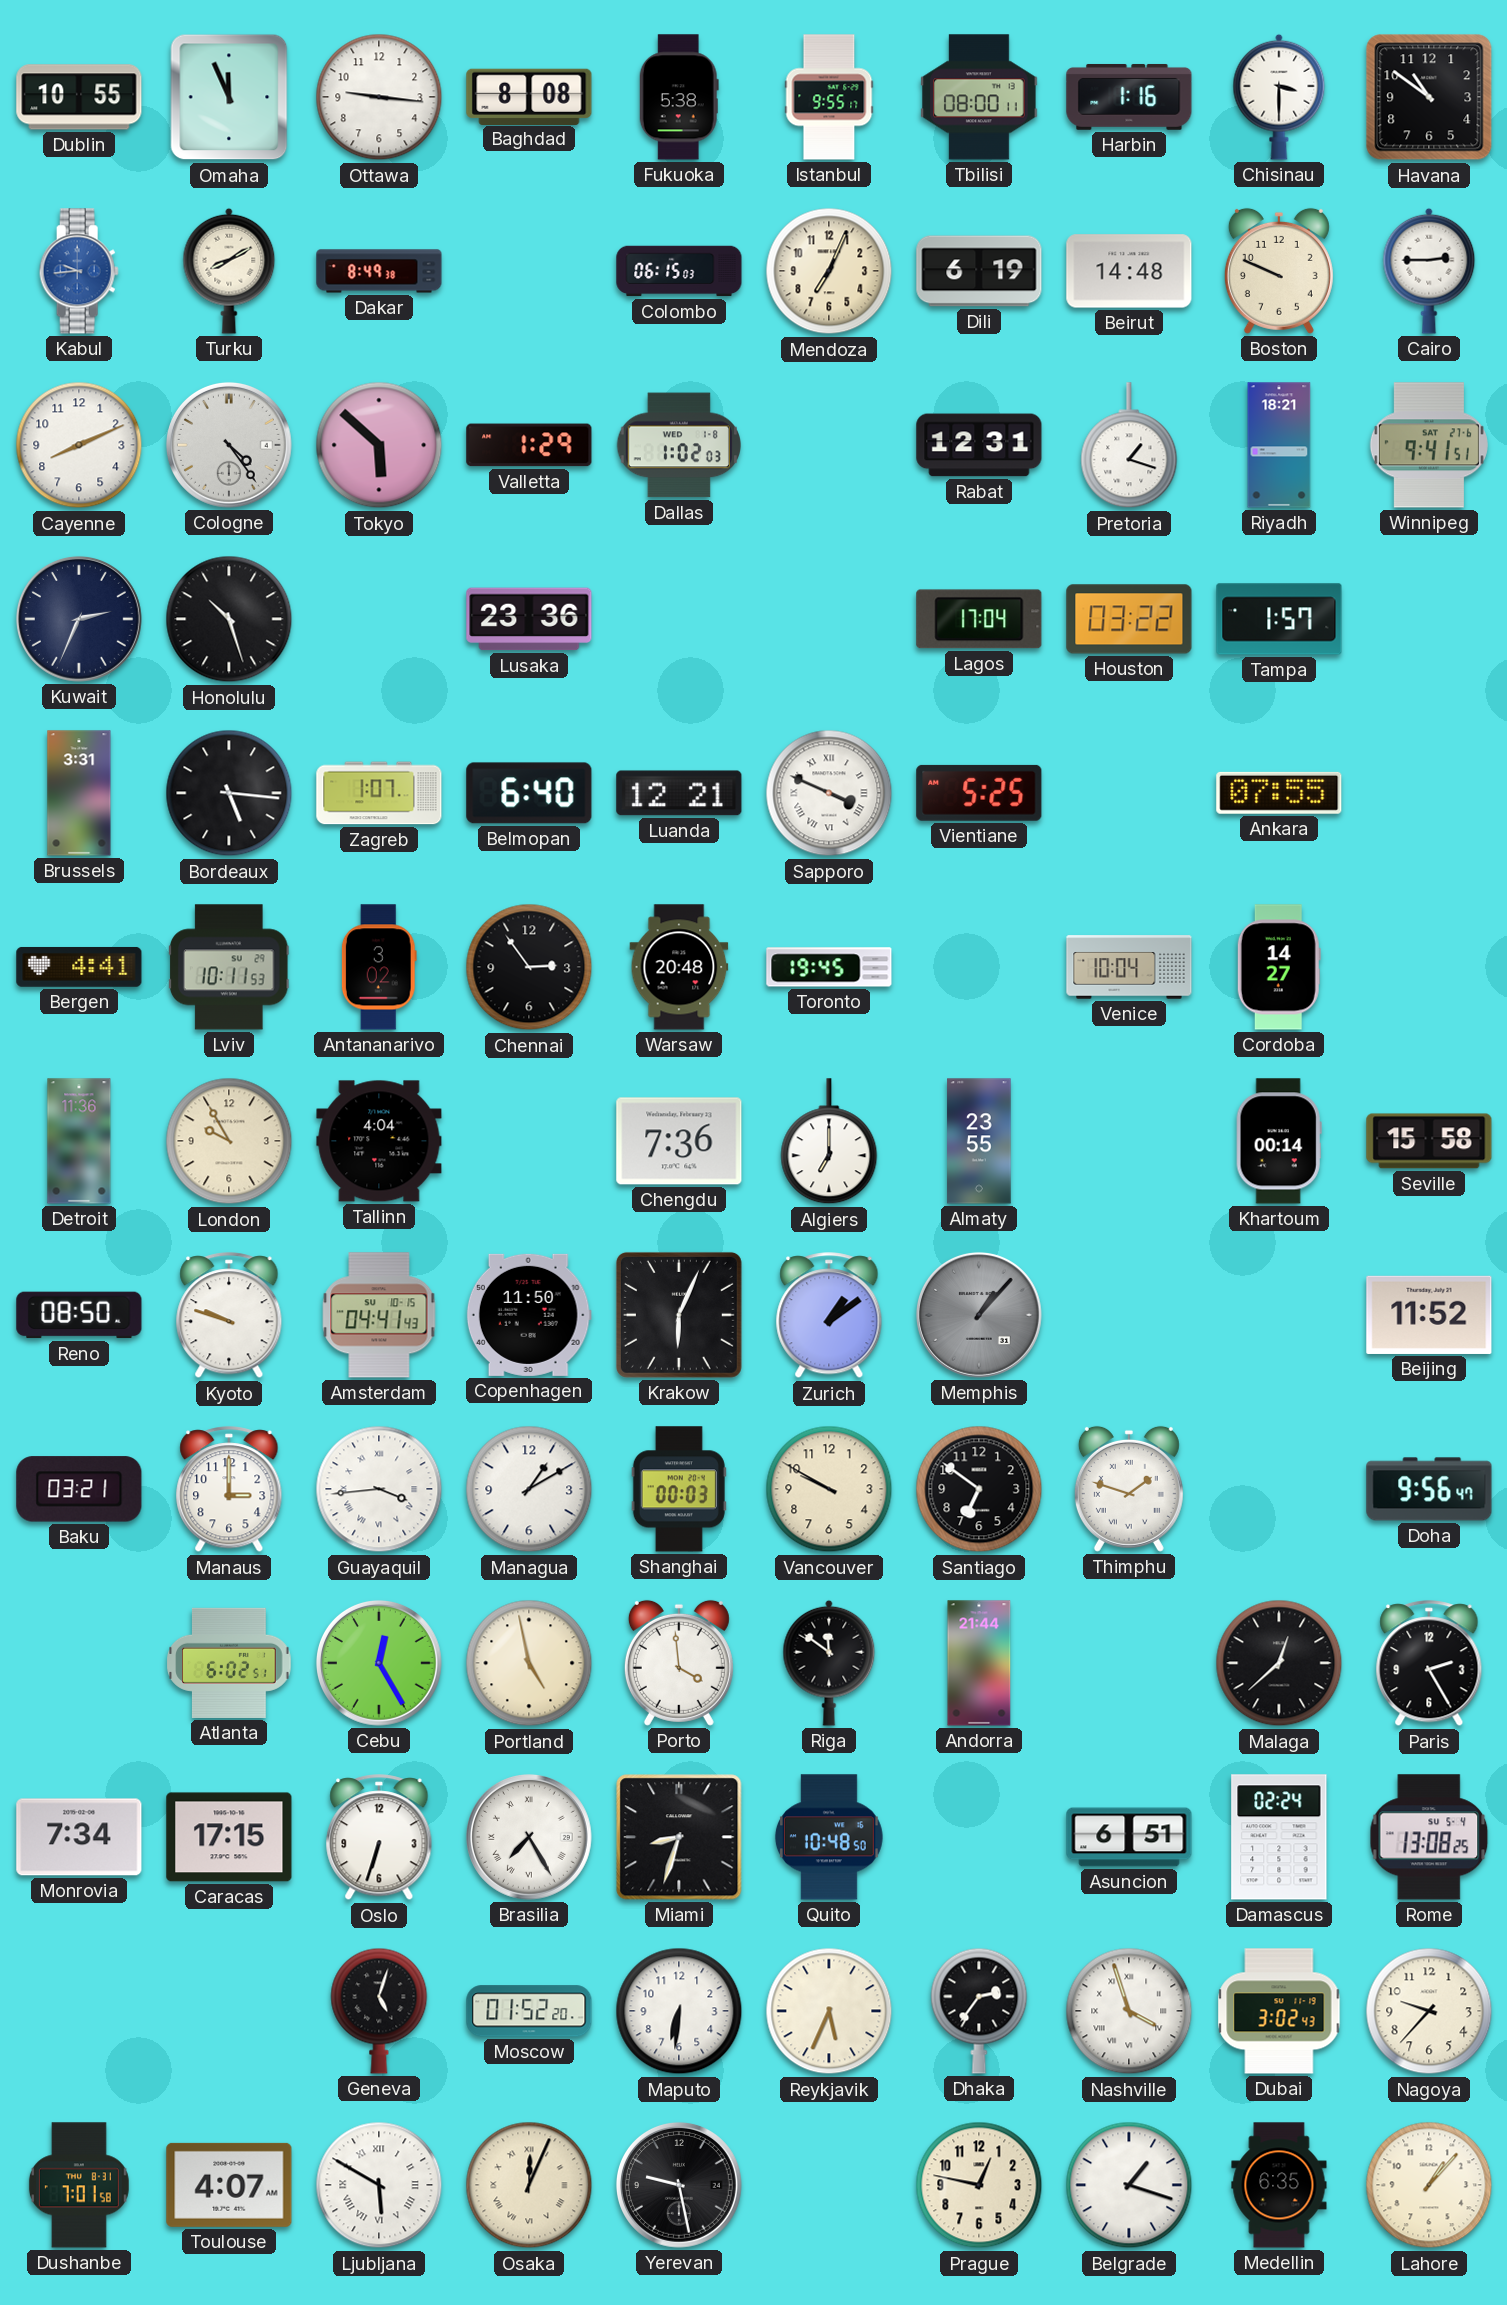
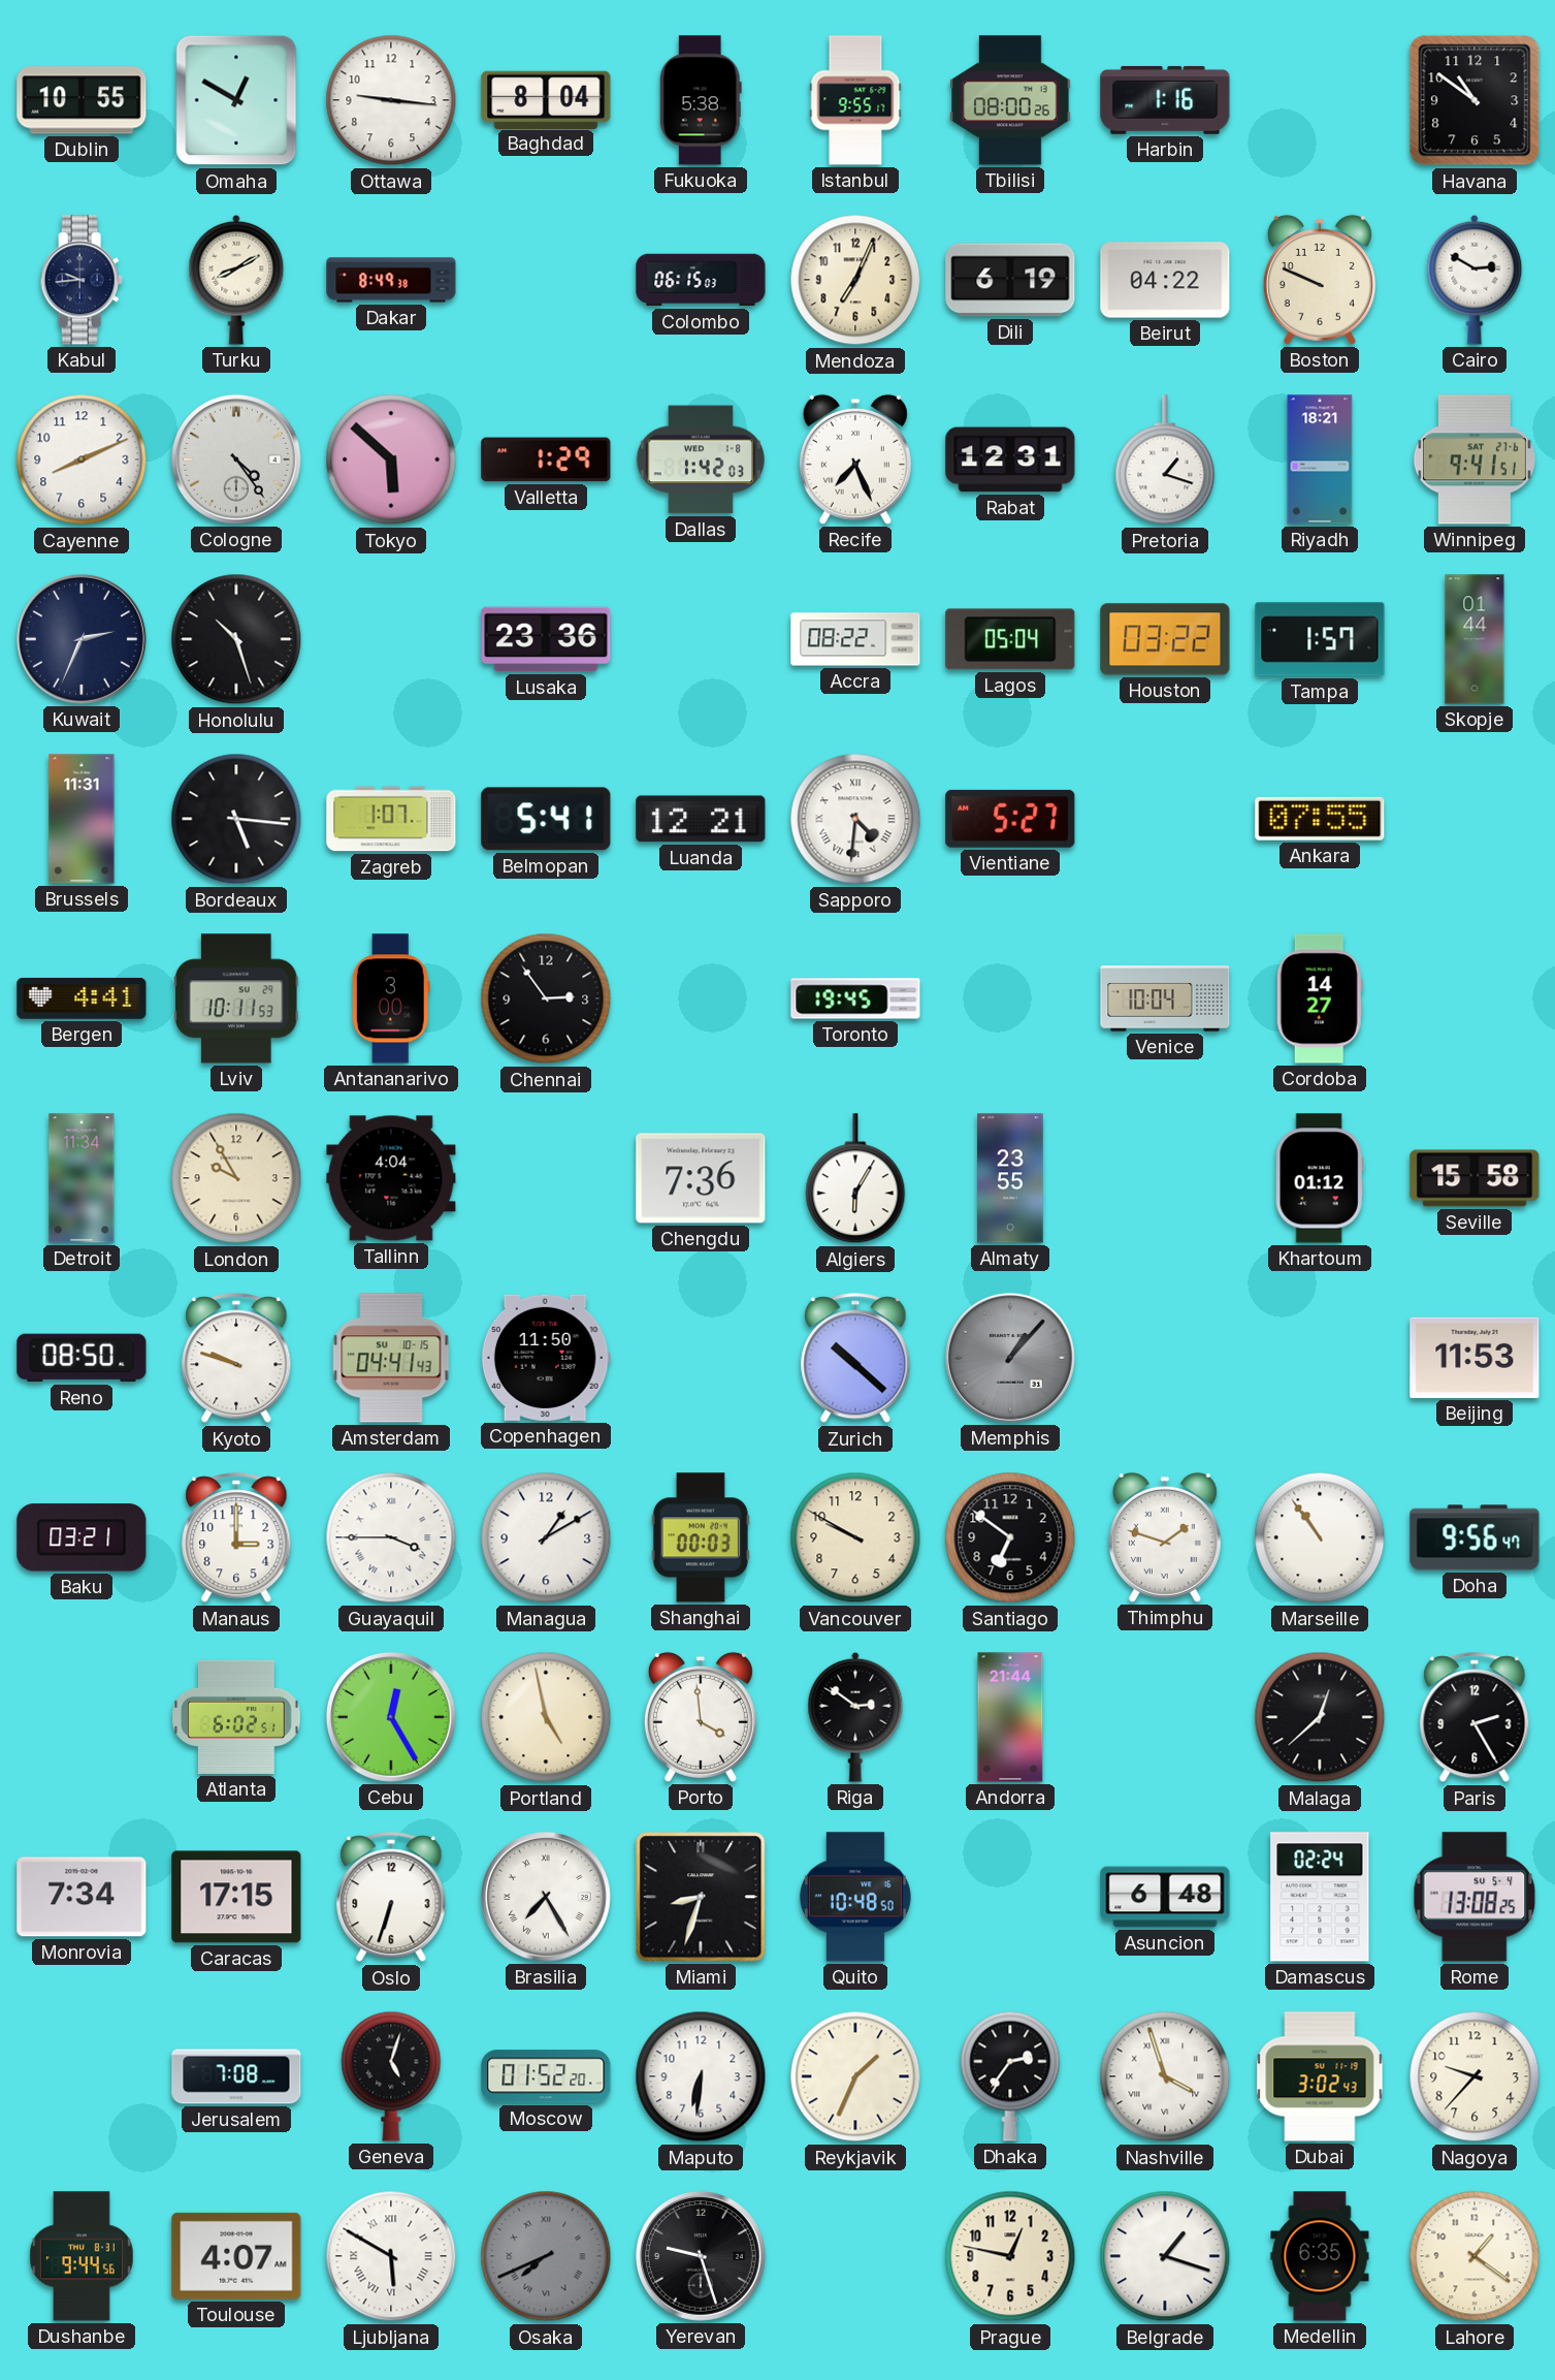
Omaha: 11:56 -> 12:50 (236, 100)
Baghdad: 8:08 -> 8:04 (546, 99)
Tbilisi: 08:00:11 -> 08:00:26 (1010, 100)
Chisinau: 3:30 -> none (1279, 97)
Kabul dial: blue -> navy (82, 280)
Beirut: 14:48 -> 04:22 (1165, 280)
Cairo: 2:45 -> 2:50 (1475, 280)
Dallas: 1:02 -> 1:42 (700, 459)
Recife: none -> 7:26 (855, 459)
Accra: none -> 08:22 (855, 639)
Lagos: 17:04 -> 05:04 (1010, 639)
Skopje: none -> 01:44 (1475, 639)
Brussels: 3:31 -> 11:31 (82, 819)
Belmopan: 6:40 -> 5:41 (546, 819)
Sapporo: 3:49 -> 4:31 (855, 819)
Vientiane: 5:25 -> 5:27 (1010, 819)
Antananarivo: 3:02 -> 3:00 (391, 998)
Warsaw: 20:48 -> none (679, 967)
Detroit: 11:36 -> 11:34 (82, 1178)
Algiers: 7:00 -> 6:05 (855, 1179)
Khartoum: 00:14 -> 01:12 (1320, 1178)
Krakow: 6:04 -> none (679, 1315)
Zurich: 1:09 -> 10:22 (855, 1359)
Beijing: 11:52 -> 11:53 (1475, 1358)
Guayaquil: 3:44 -> 3:45 (391, 1537)
Marseille: none -> 10:54 (1320, 1537)
Riga: 11:51 -> 2:51 (855, 1717)
Asuncion: 6:51 -> 6:48 (1165, 1897)
Jerusalem: none -> 7:08 (236, 2076)
Reykjavik: 5:34 -> 1:34 (855, 2076)
Dushanbe: 7:01 -> 9:44 (82, 2256)
Osaka: 12:04 -> 7:41 (546, 2256)
Osaka dial: cream -> grey (546, 2256)
Yerevan: 9:28 -> 9:27 (701, 2256)
Lahore: 1:07 -> 1:21 (1475, 2256)
